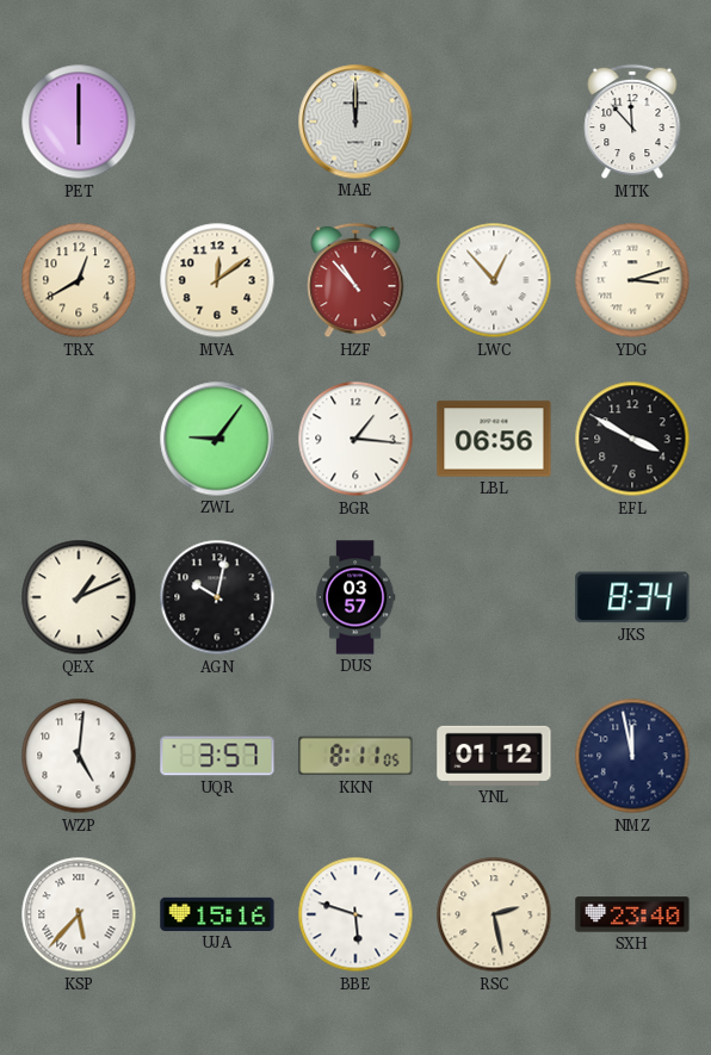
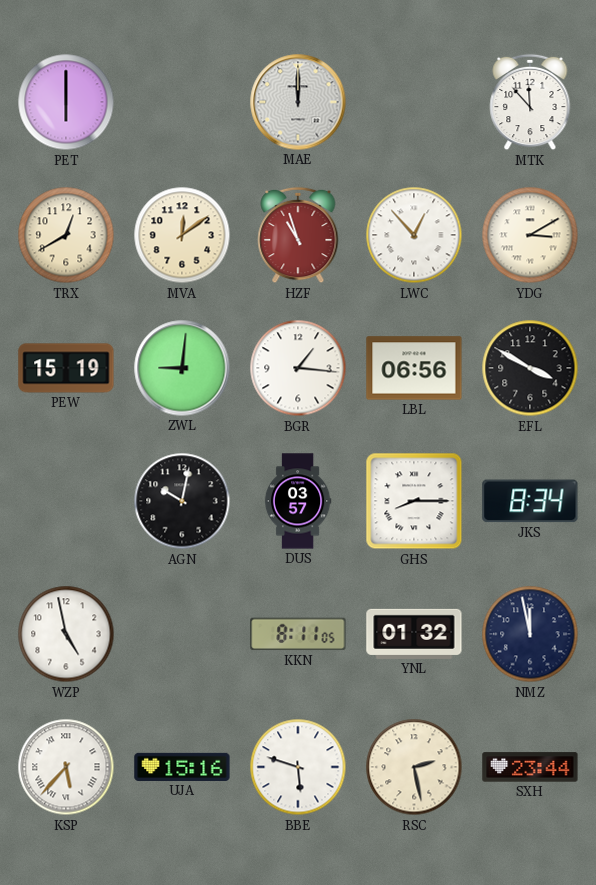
HZF: 10:53 -> 10:57 (298, 235)
YDG: 3:12 -> 3:10 (530, 235)
PEW: none -> 15:19 (66, 368)
ZWL: 9:06 -> 9:01 (182, 368)
QEX: 1:11 -> none (79, 597)
GHS: none -> 8:15 (414, 501)
WZP: 5:01 -> 4:58 (66, 634)
UQR: 3:57 -> none (217, 756)
YNL: 01:12 -> 01:32 (414, 634)
SXH: 23:40 -> 23:44 (530, 767)
